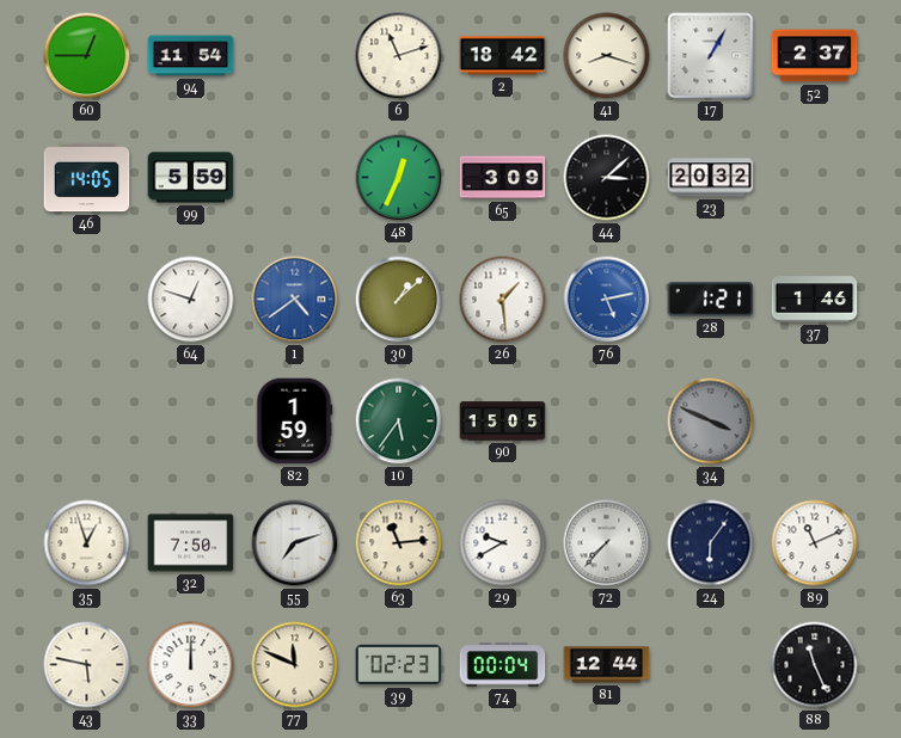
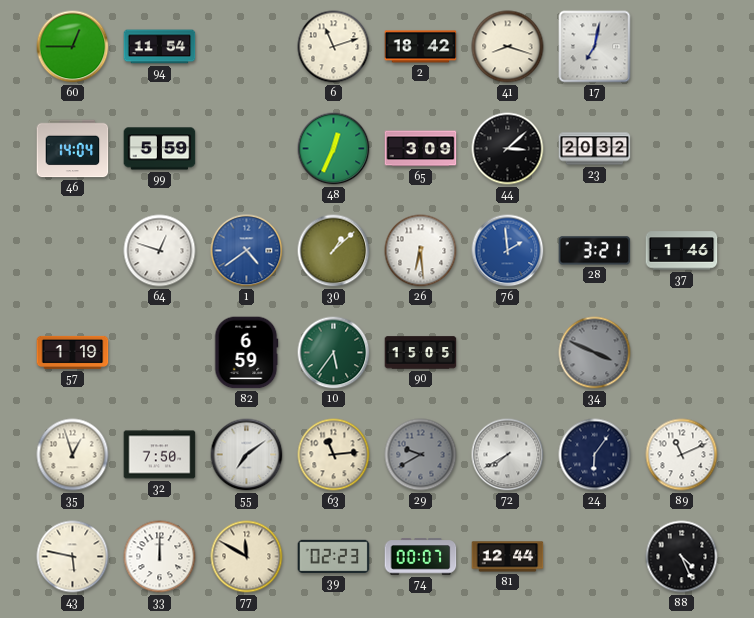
17: 1:05 -> 7:02 (595, 47)
52: 2:37 -> none (815, 56)
46: 14:05 -> 14:04 (73, 149)
26: 1:29 -> 6:29 (421, 251)
76: 5:13 -> 1:59 (508, 251)
28: 1:21 -> 3:21 (595, 251)
57: none -> 1:19 (73, 352)
82: 1:59 -> 6:59 (246, 353)
55: 7:12 -> 7:09 (247, 455)
29 dial: white -> grey (421, 455)
72: 7:37 -> 7:40 (508, 455)
77: 11:49 -> 11:50 (247, 557)
74: 00:04 -> 00:07 (421, 557)
88: 11:26 -> 4:26 (682, 557)
